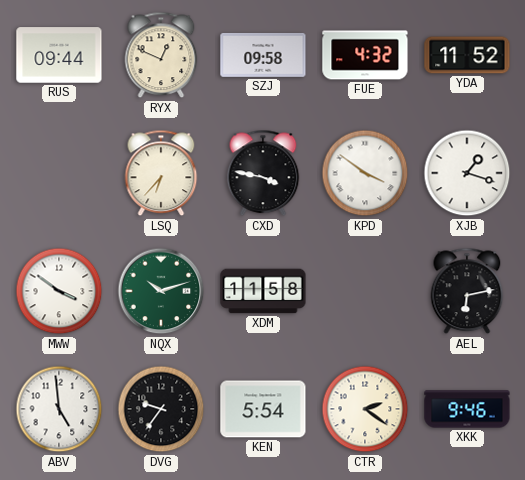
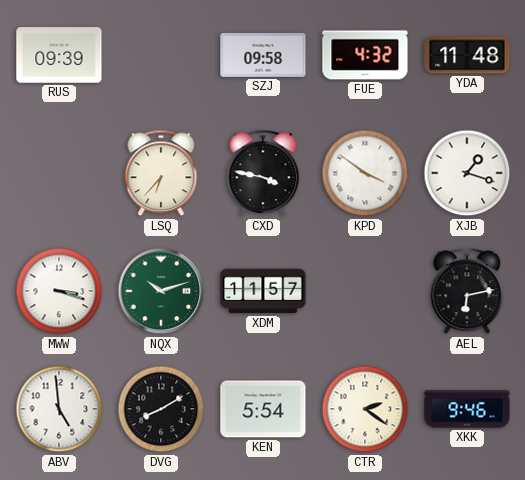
RUS: 09:44 -> 09:39 (59, 55)
RYX: 12:49 -> none (161, 55)
YDA: 11:52 -> 11:48 (467, 55)
MWW: 3:51 -> 3:18 (59, 291)
XDM: 11:58 -> 11:57 (263, 291)
DVG: 9:36 -> 8:10 (161, 409)
